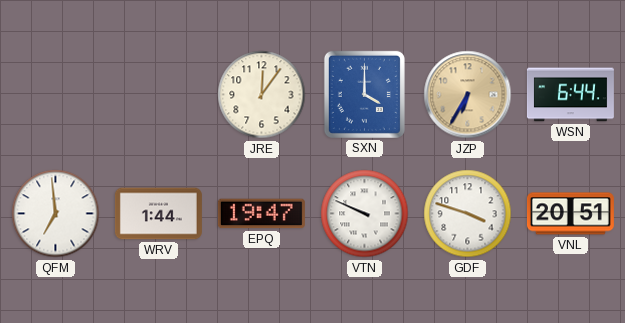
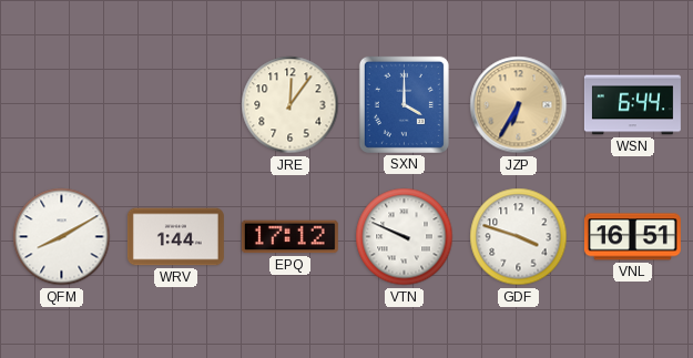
QFM: 6:59 -> 8:10 (62, 237)
EPQ: 19:47 -> 17:12 (289, 237)
VNL: 20:51 -> 16:51 (632, 237)
